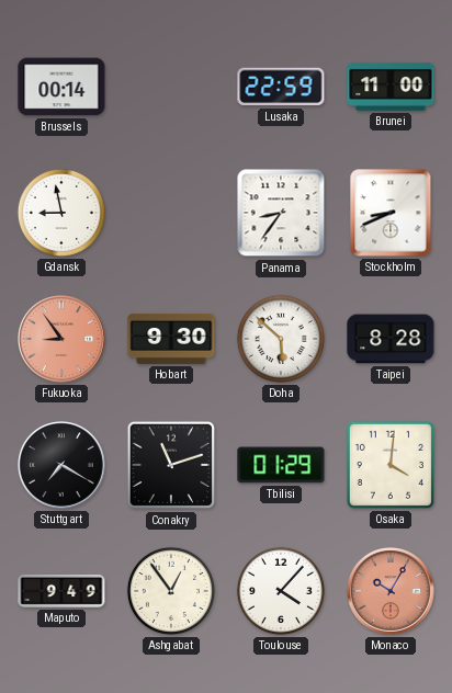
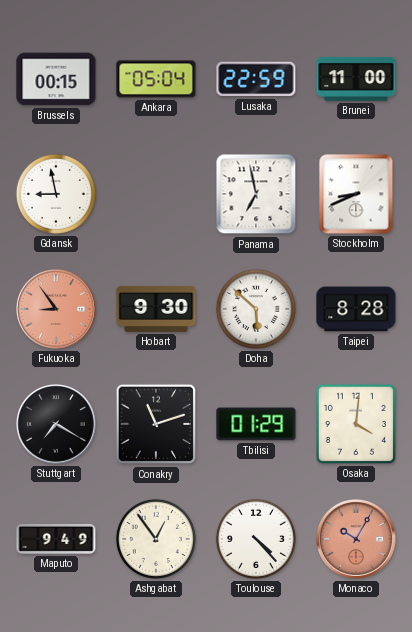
Brussels: 00:14 -> 00:15 (56, 79)
Ankara: none -> 05:04 (156, 79)
Panama: 8:36 -> 6:58 (256, 194)
Toulouse: 4:07 -> 4:23 (256, 539)
